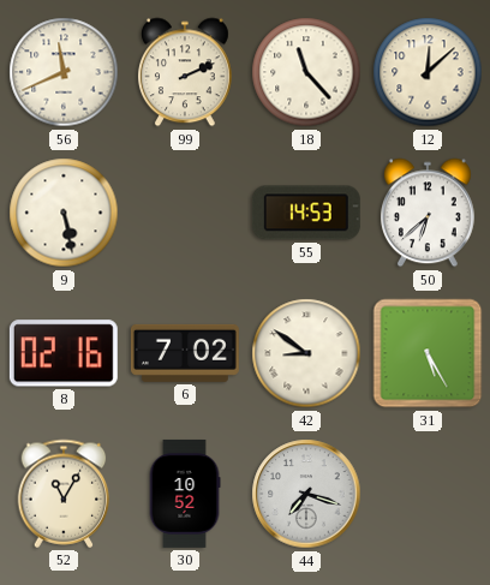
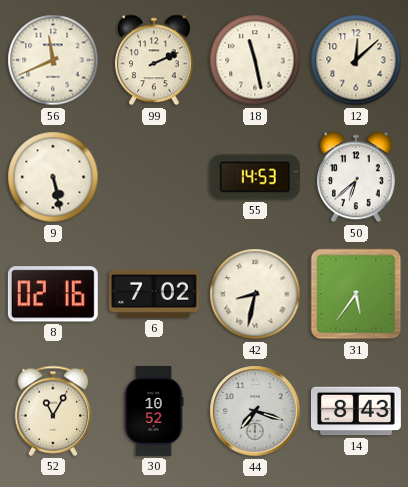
18: 11:23 -> 11:28 (255, 60)
42: 8:51 -> 8:32 (255, 294)
31: 5:25 -> 5:36 (356, 294)
14: none -> 8:43 (356, 411)
